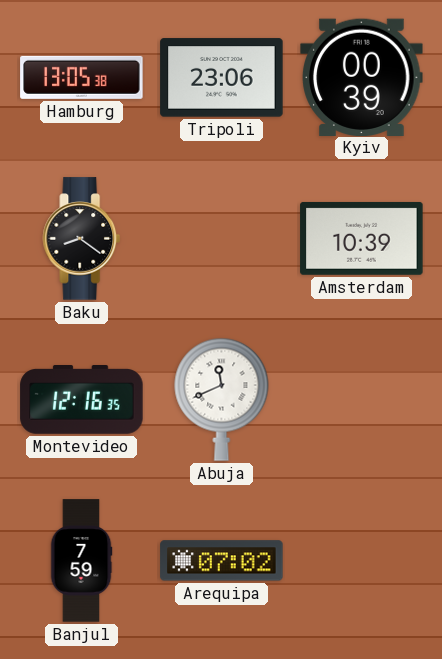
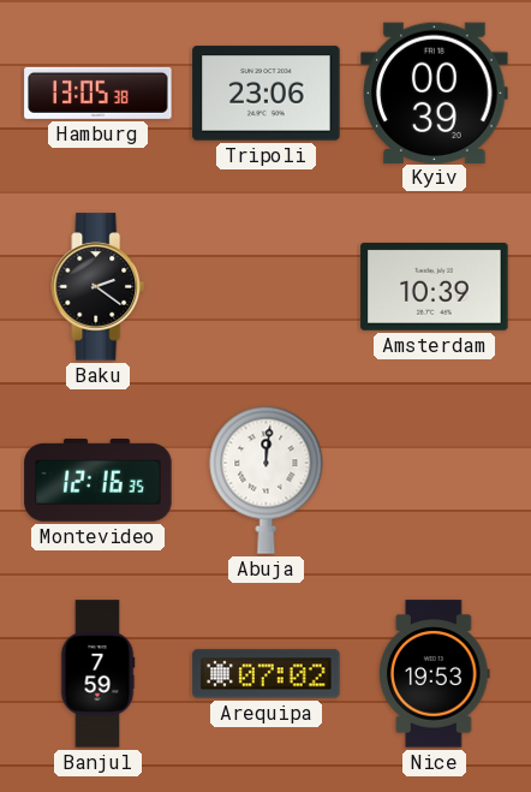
Baku: 8:21 -> 2:21 (99, 287)
Abuja: 11:41 -> 12:01 (267, 480)
Nice: none -> 19:53 (435, 674)
